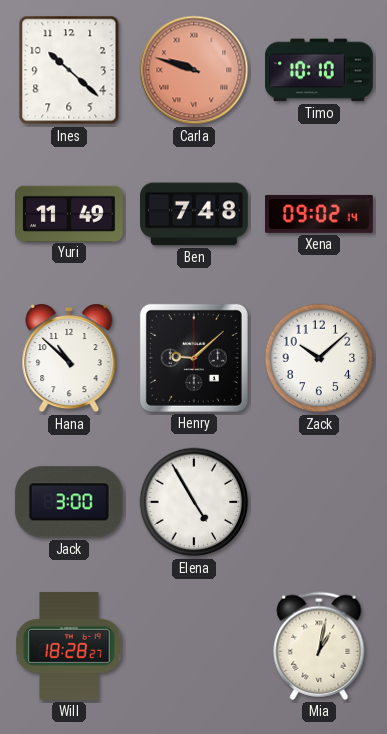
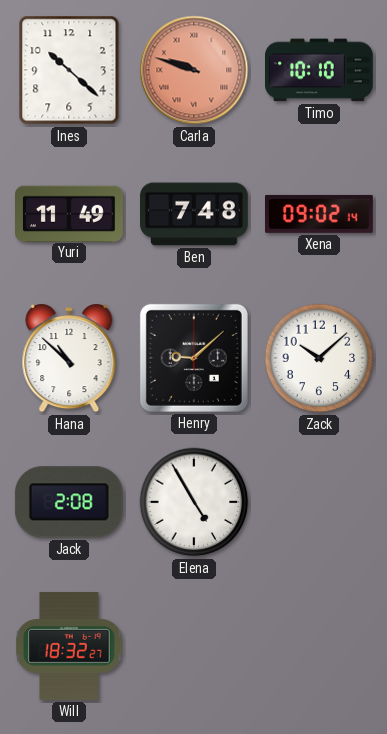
Jack: 3:00 -> 2:08 (69, 502)
Will: 18:28 -> 18:32 (69, 646)
Mia: 1:02 -> none (319, 646)
